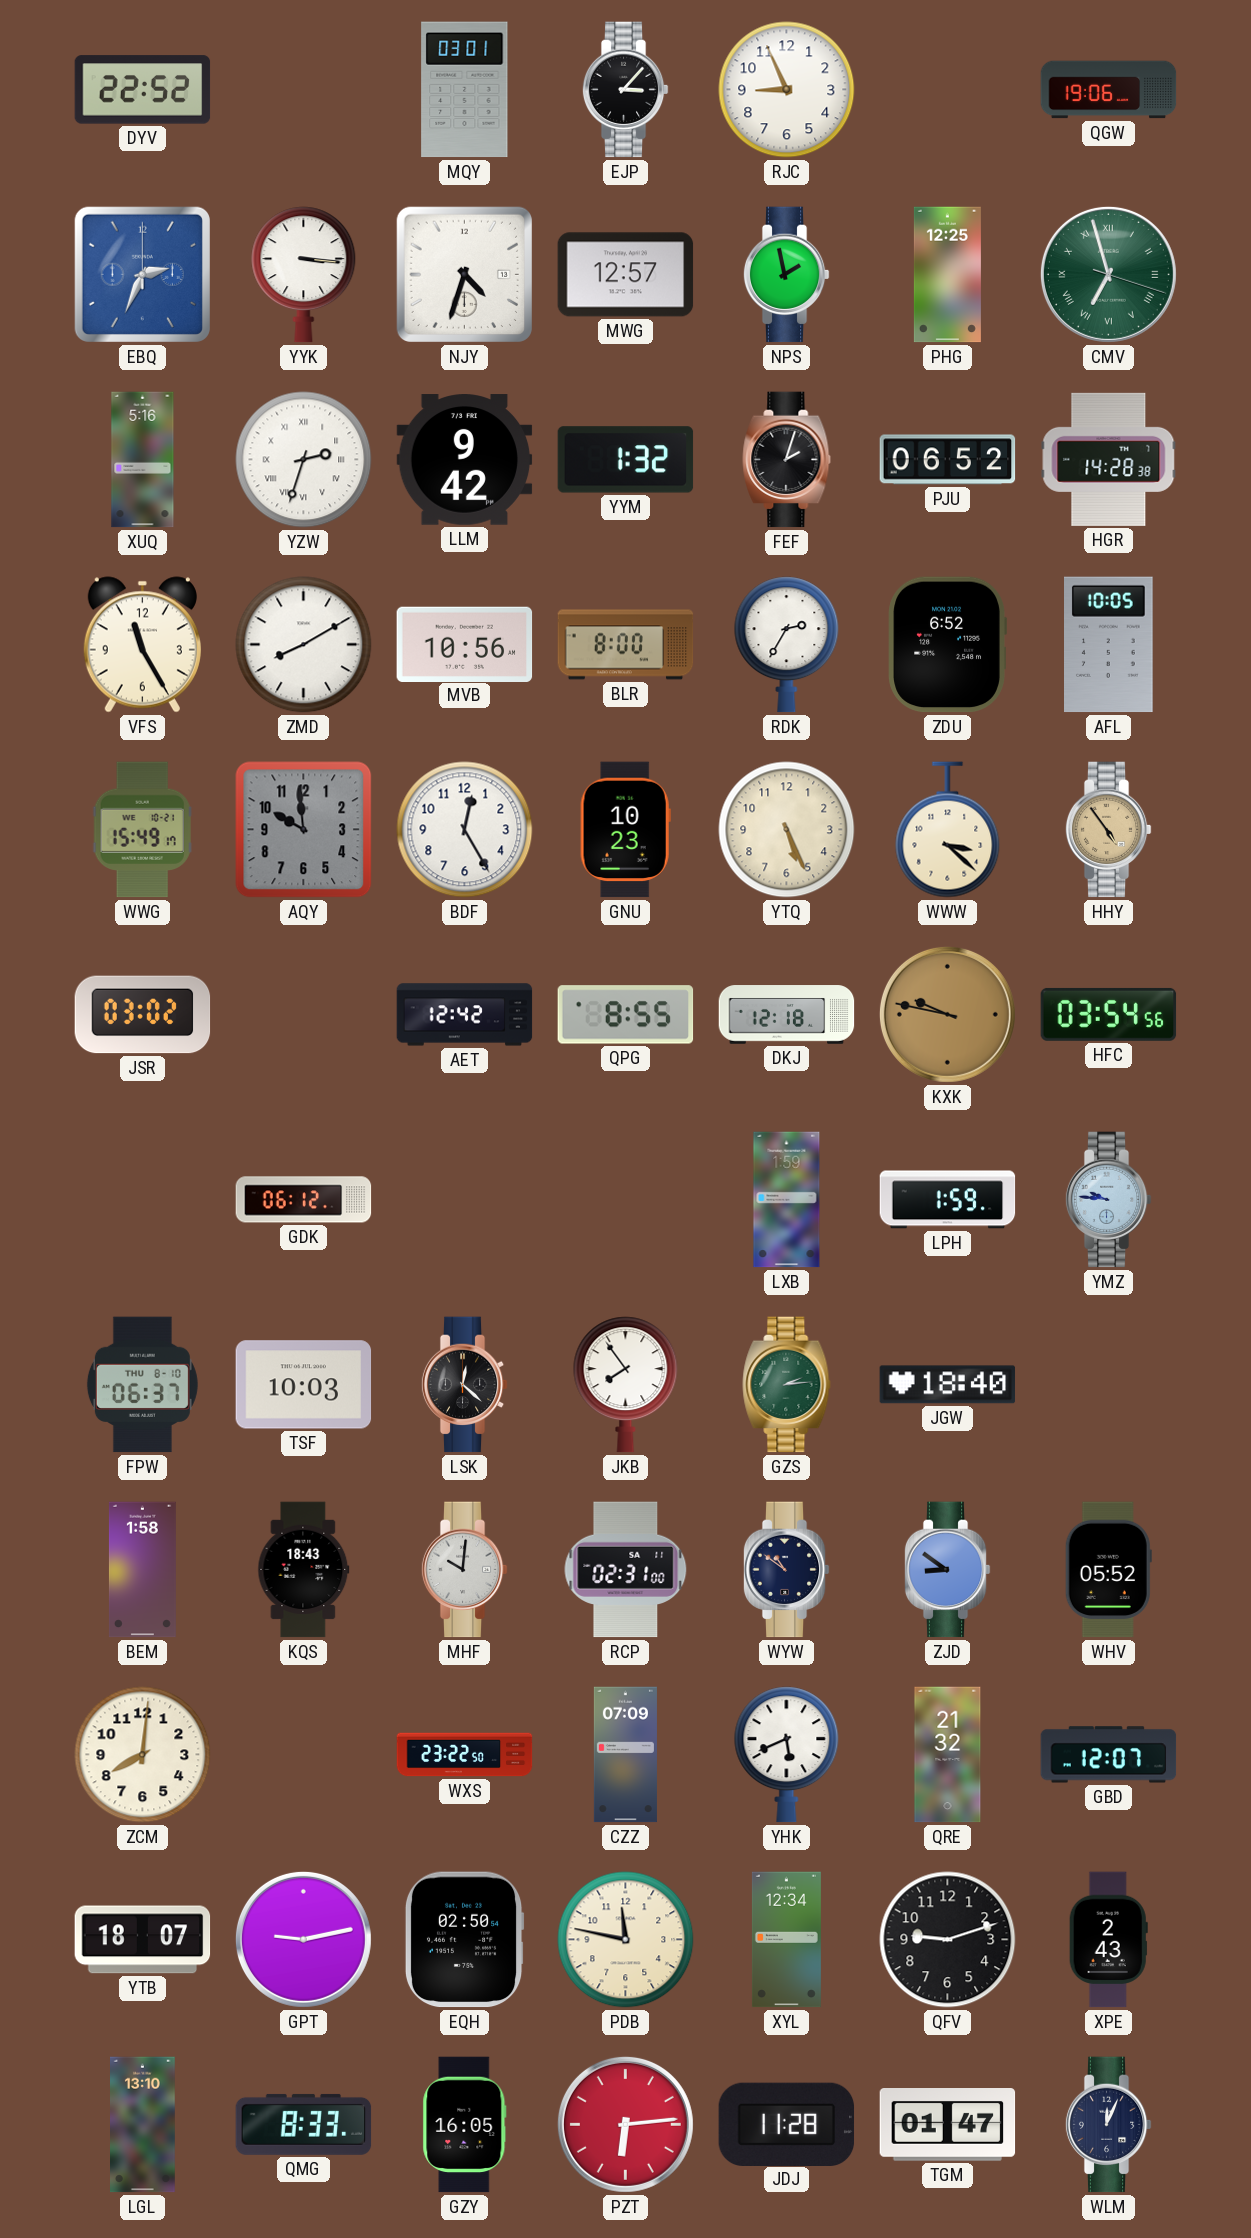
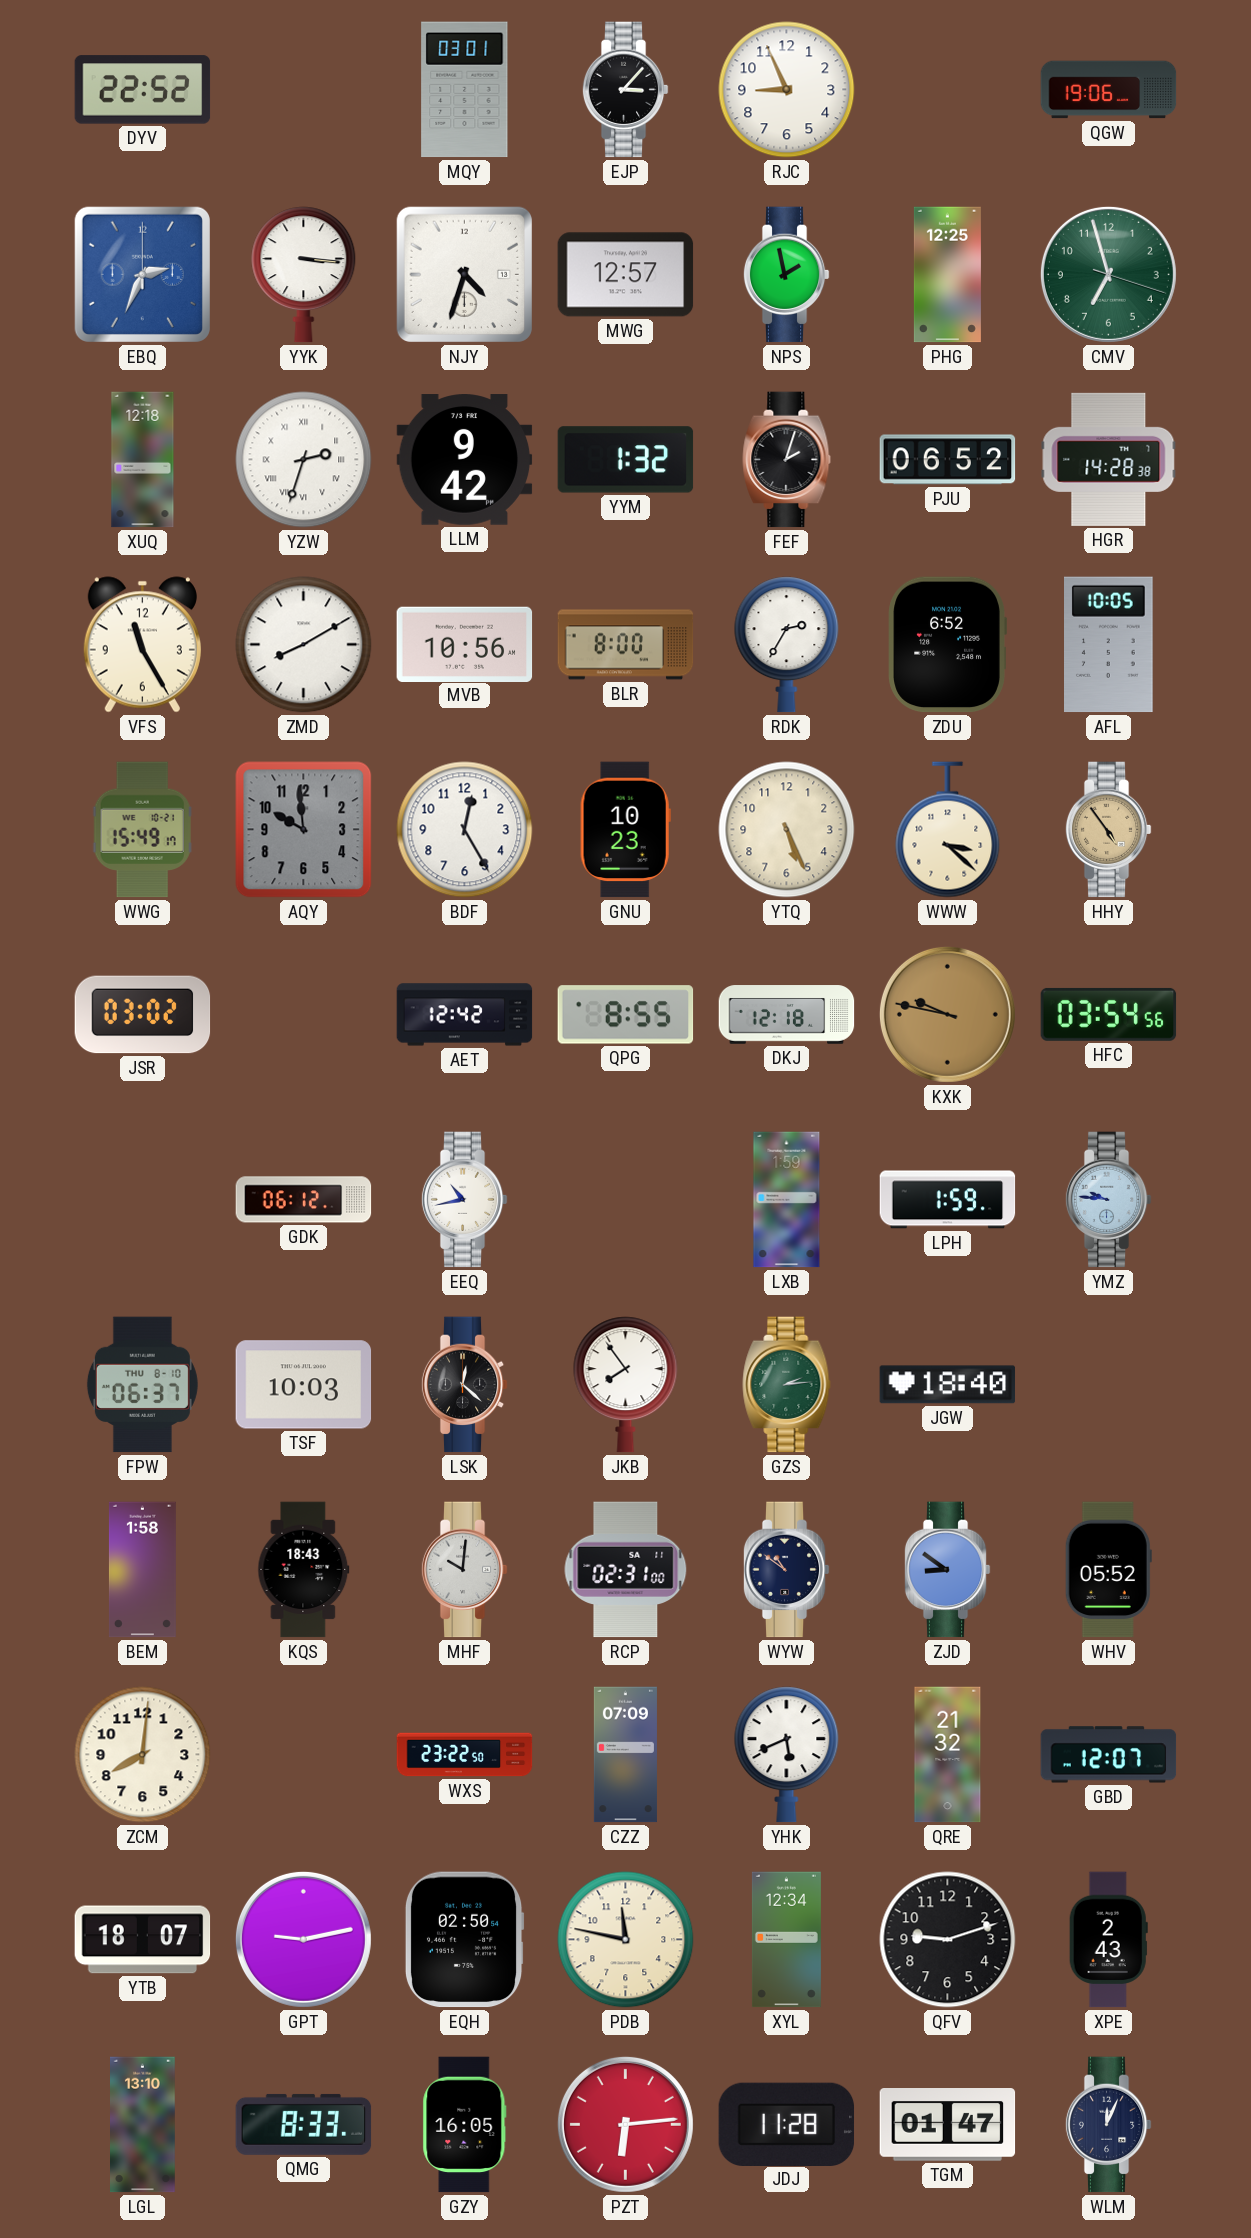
CMV numerals: Roman -> Arabic (1108, 274)
XUQ: 5:16 -> 12:18 (143, 460)
EEQ: none -> 10:43 (464, 1200)
